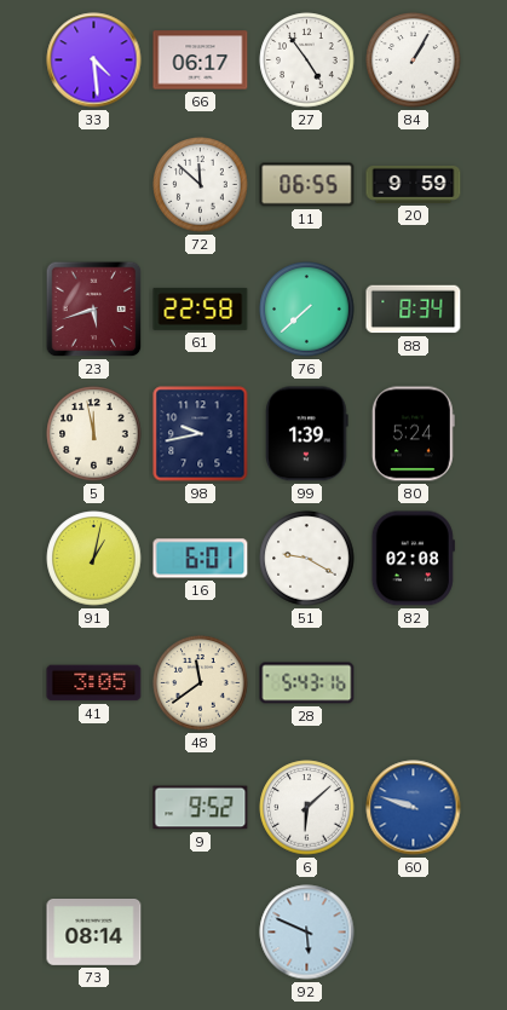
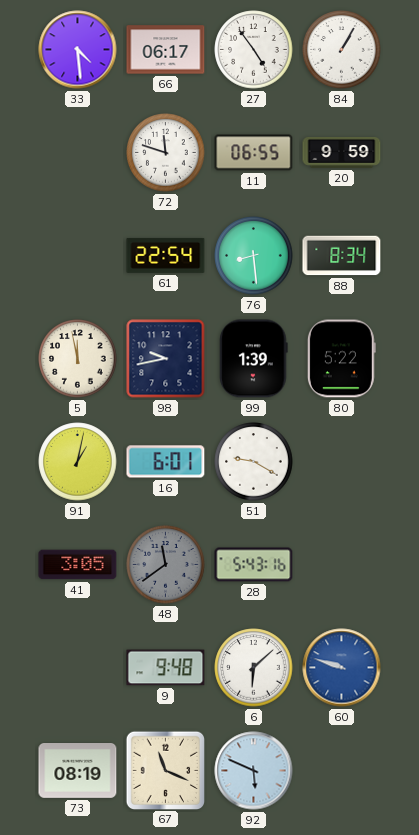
72: 11:52 -> 11:48 (166, 153)
23: 5:42 -> none (94, 310)
61: 22:58 -> 22:54 (166, 255)
76: 7:38 -> 8:29 (254, 256)
80: 5:24 -> 5:22 (341, 359)
82: 02:08 -> none (413, 559)
48 dial: cream -> grey (166, 565)
9: 9:52 -> 9:48 (166, 668)
73: 08:14 -> 08:19 (78, 771)
67: none -> 11:19 (165, 770)
